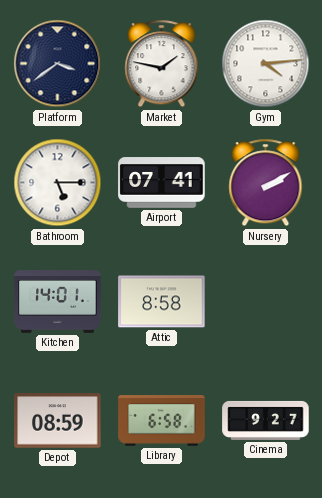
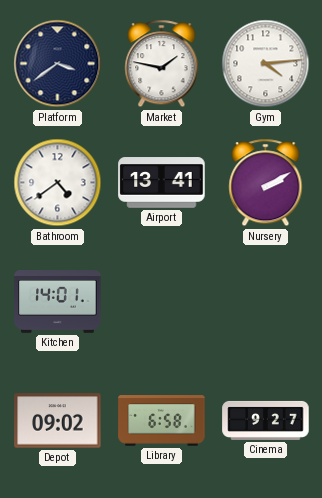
Bathroom: 5:15 -> 4:39 (58, 183)
Airport: 07:41 -> 13:41 (162, 183)
Attic: 8:58 -> none (162, 302)
Depot: 08:59 -> 09:02 (58, 421)
